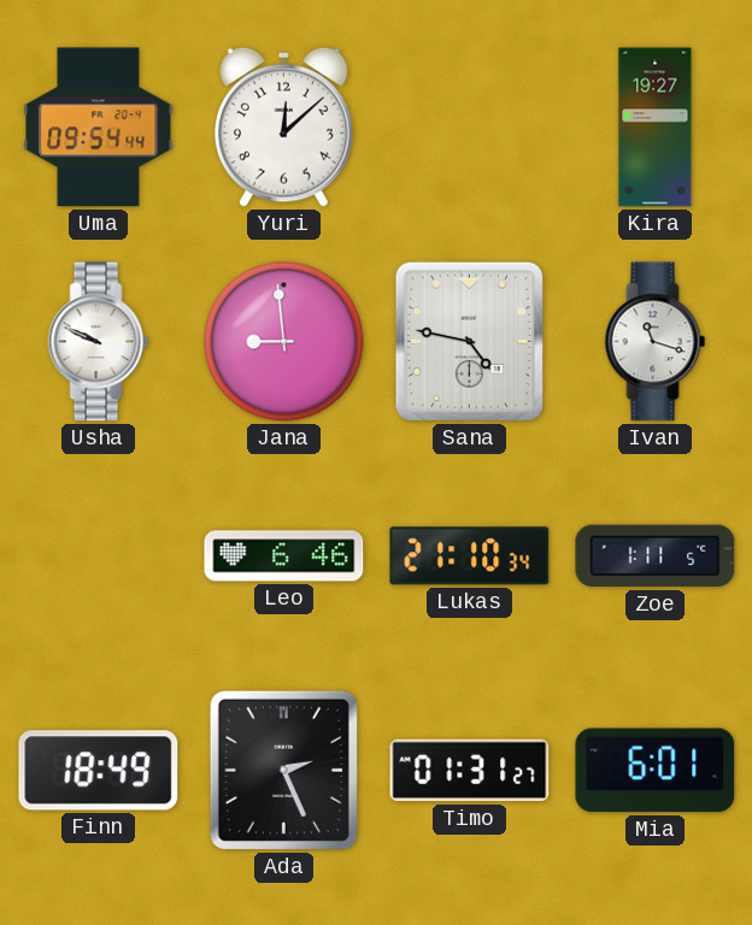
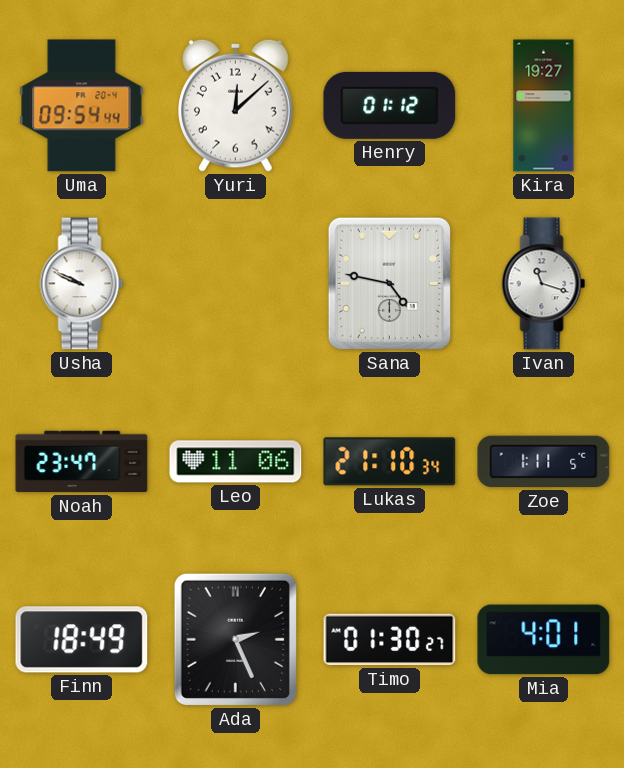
Henry: none -> 01:12 (390, 105)
Jana: 8:59 -> none (284, 342)
Noah: none -> 23:47 (82, 462)
Leo: 6:46 -> 11:06 (236, 462)
Timo: 01:31 -> 01:30 (390, 640)
Mia: 6:01 -> 4:01 (544, 640)
